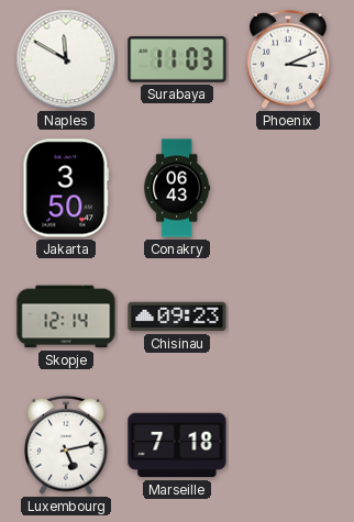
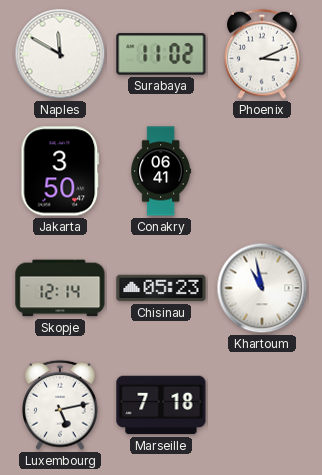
Surabaya: 11:03 -> 11:02 (161, 54)
Conakry: 06:43 -> 06:41 (161, 171)
Chisinau: 09:23 -> 05:23 (161, 288)
Khartoum: none -> 10:58 (262, 288)
